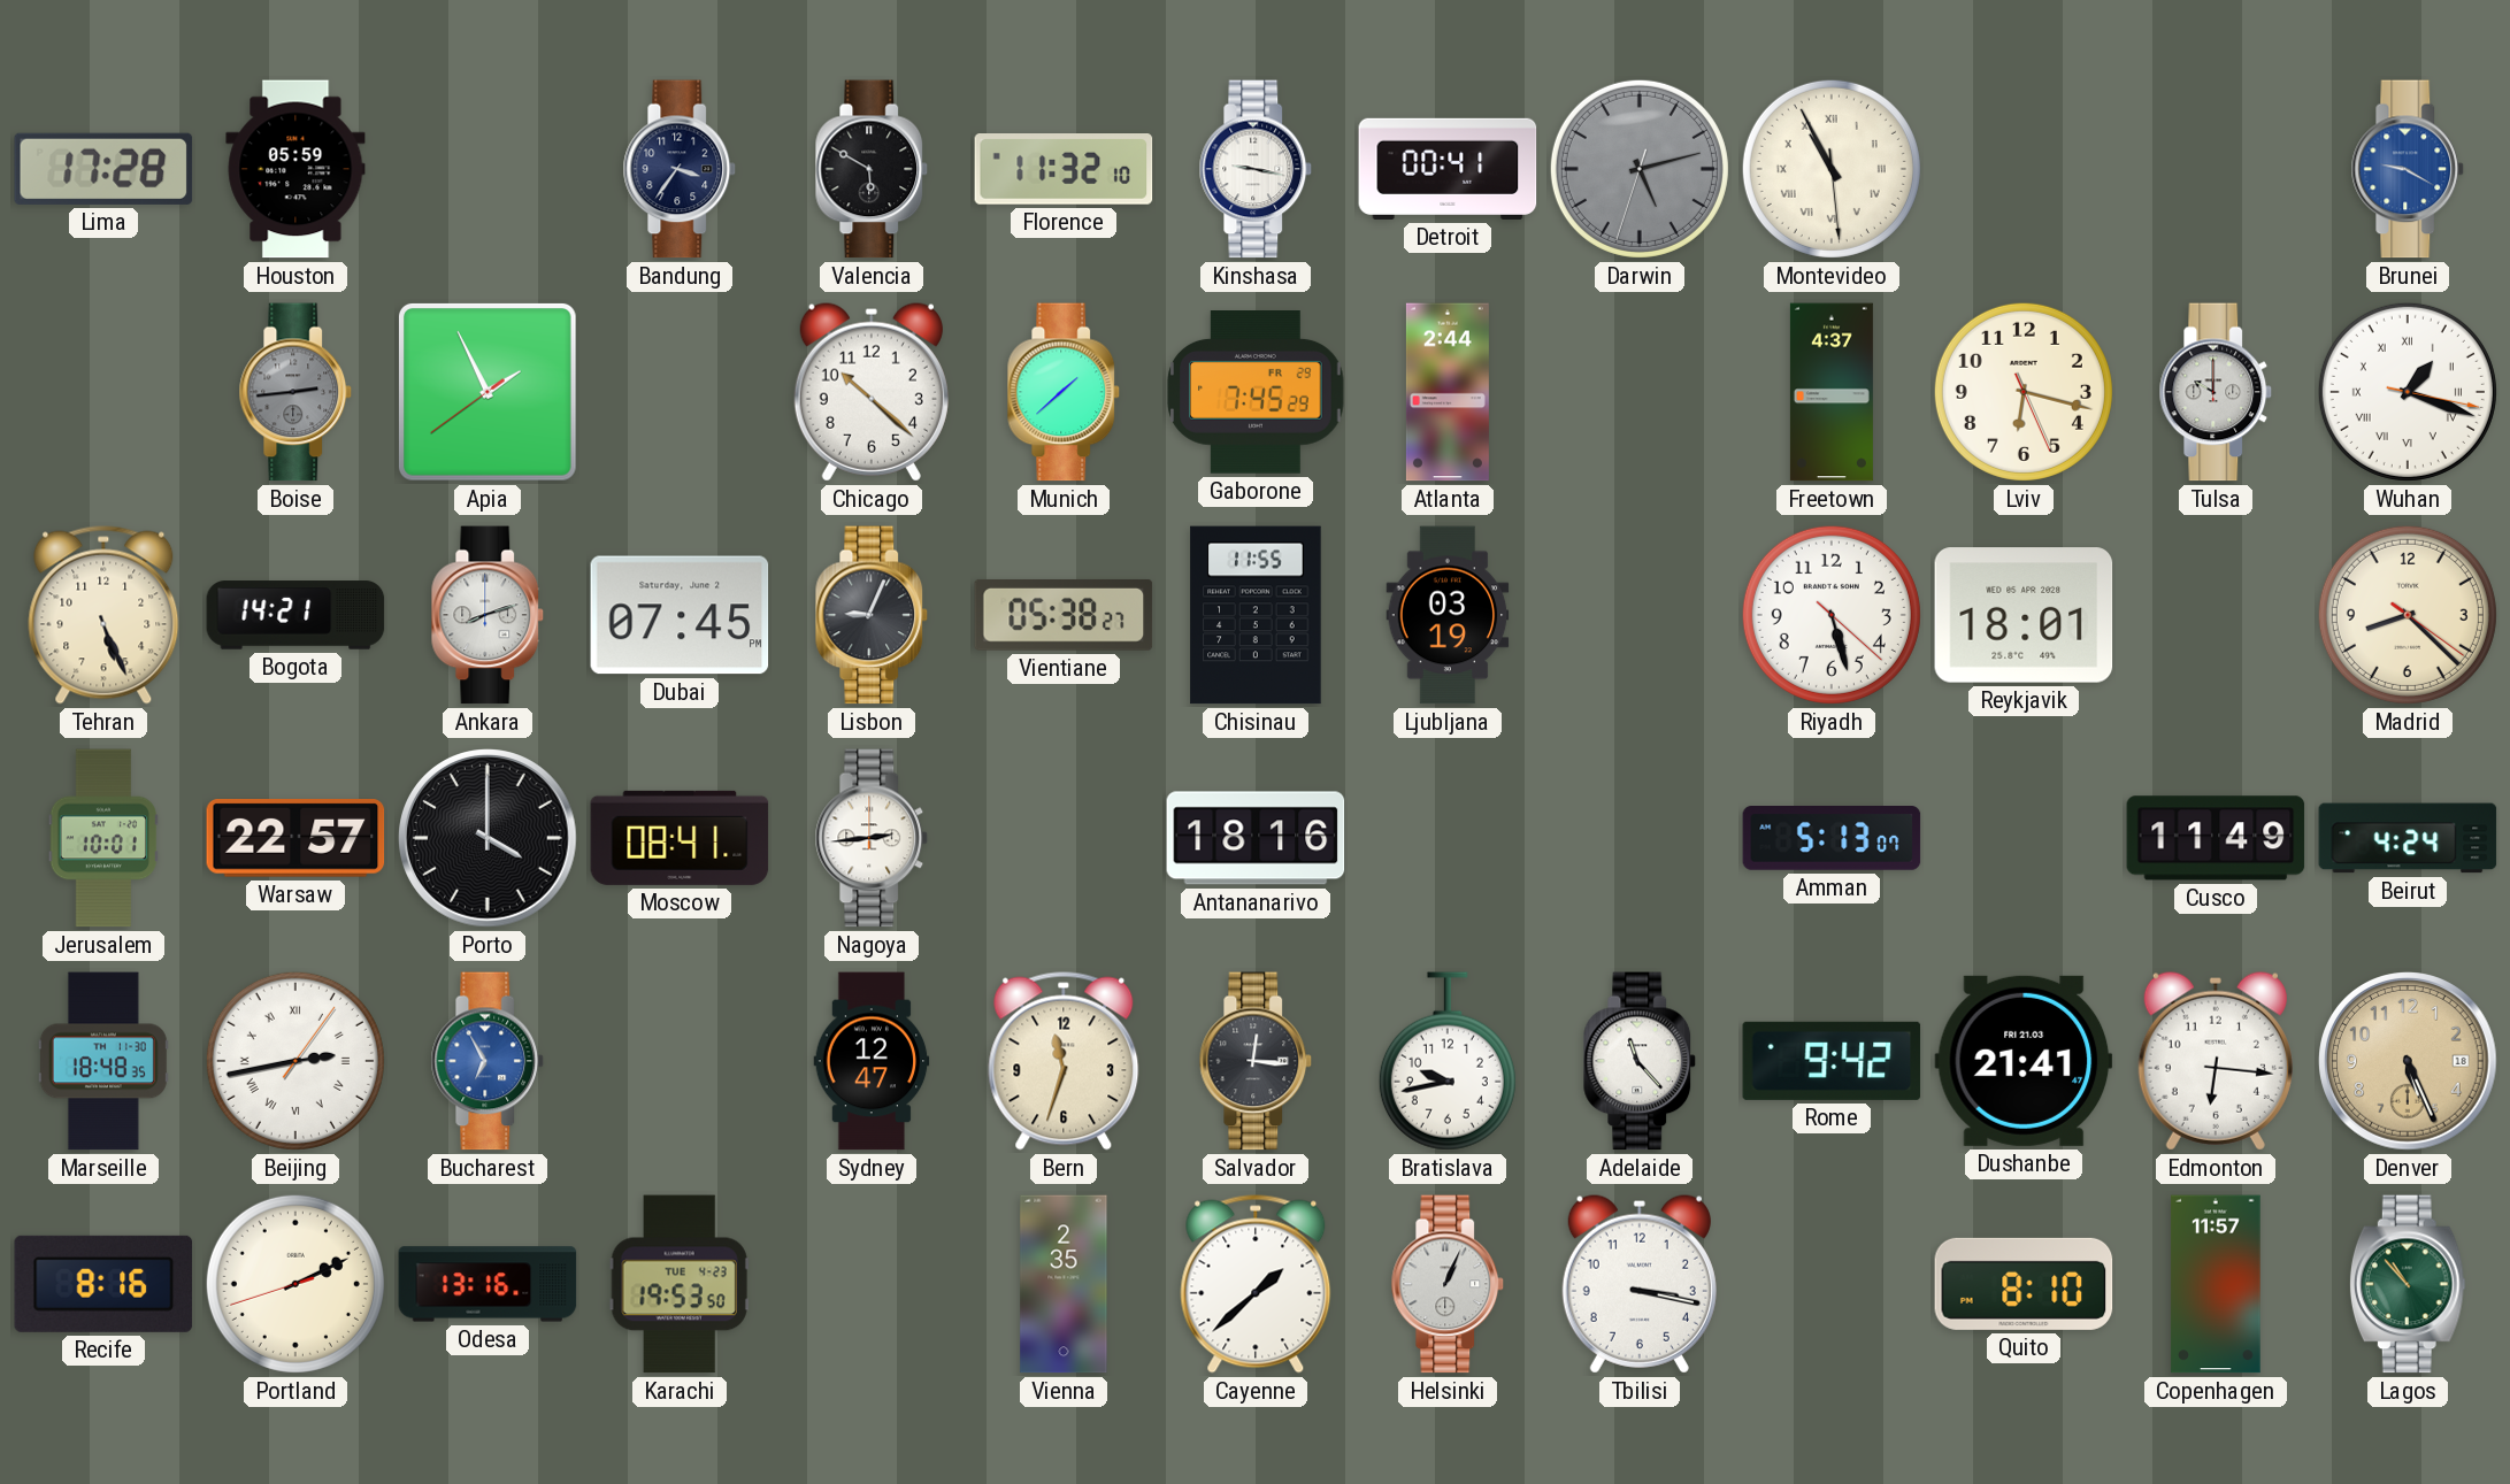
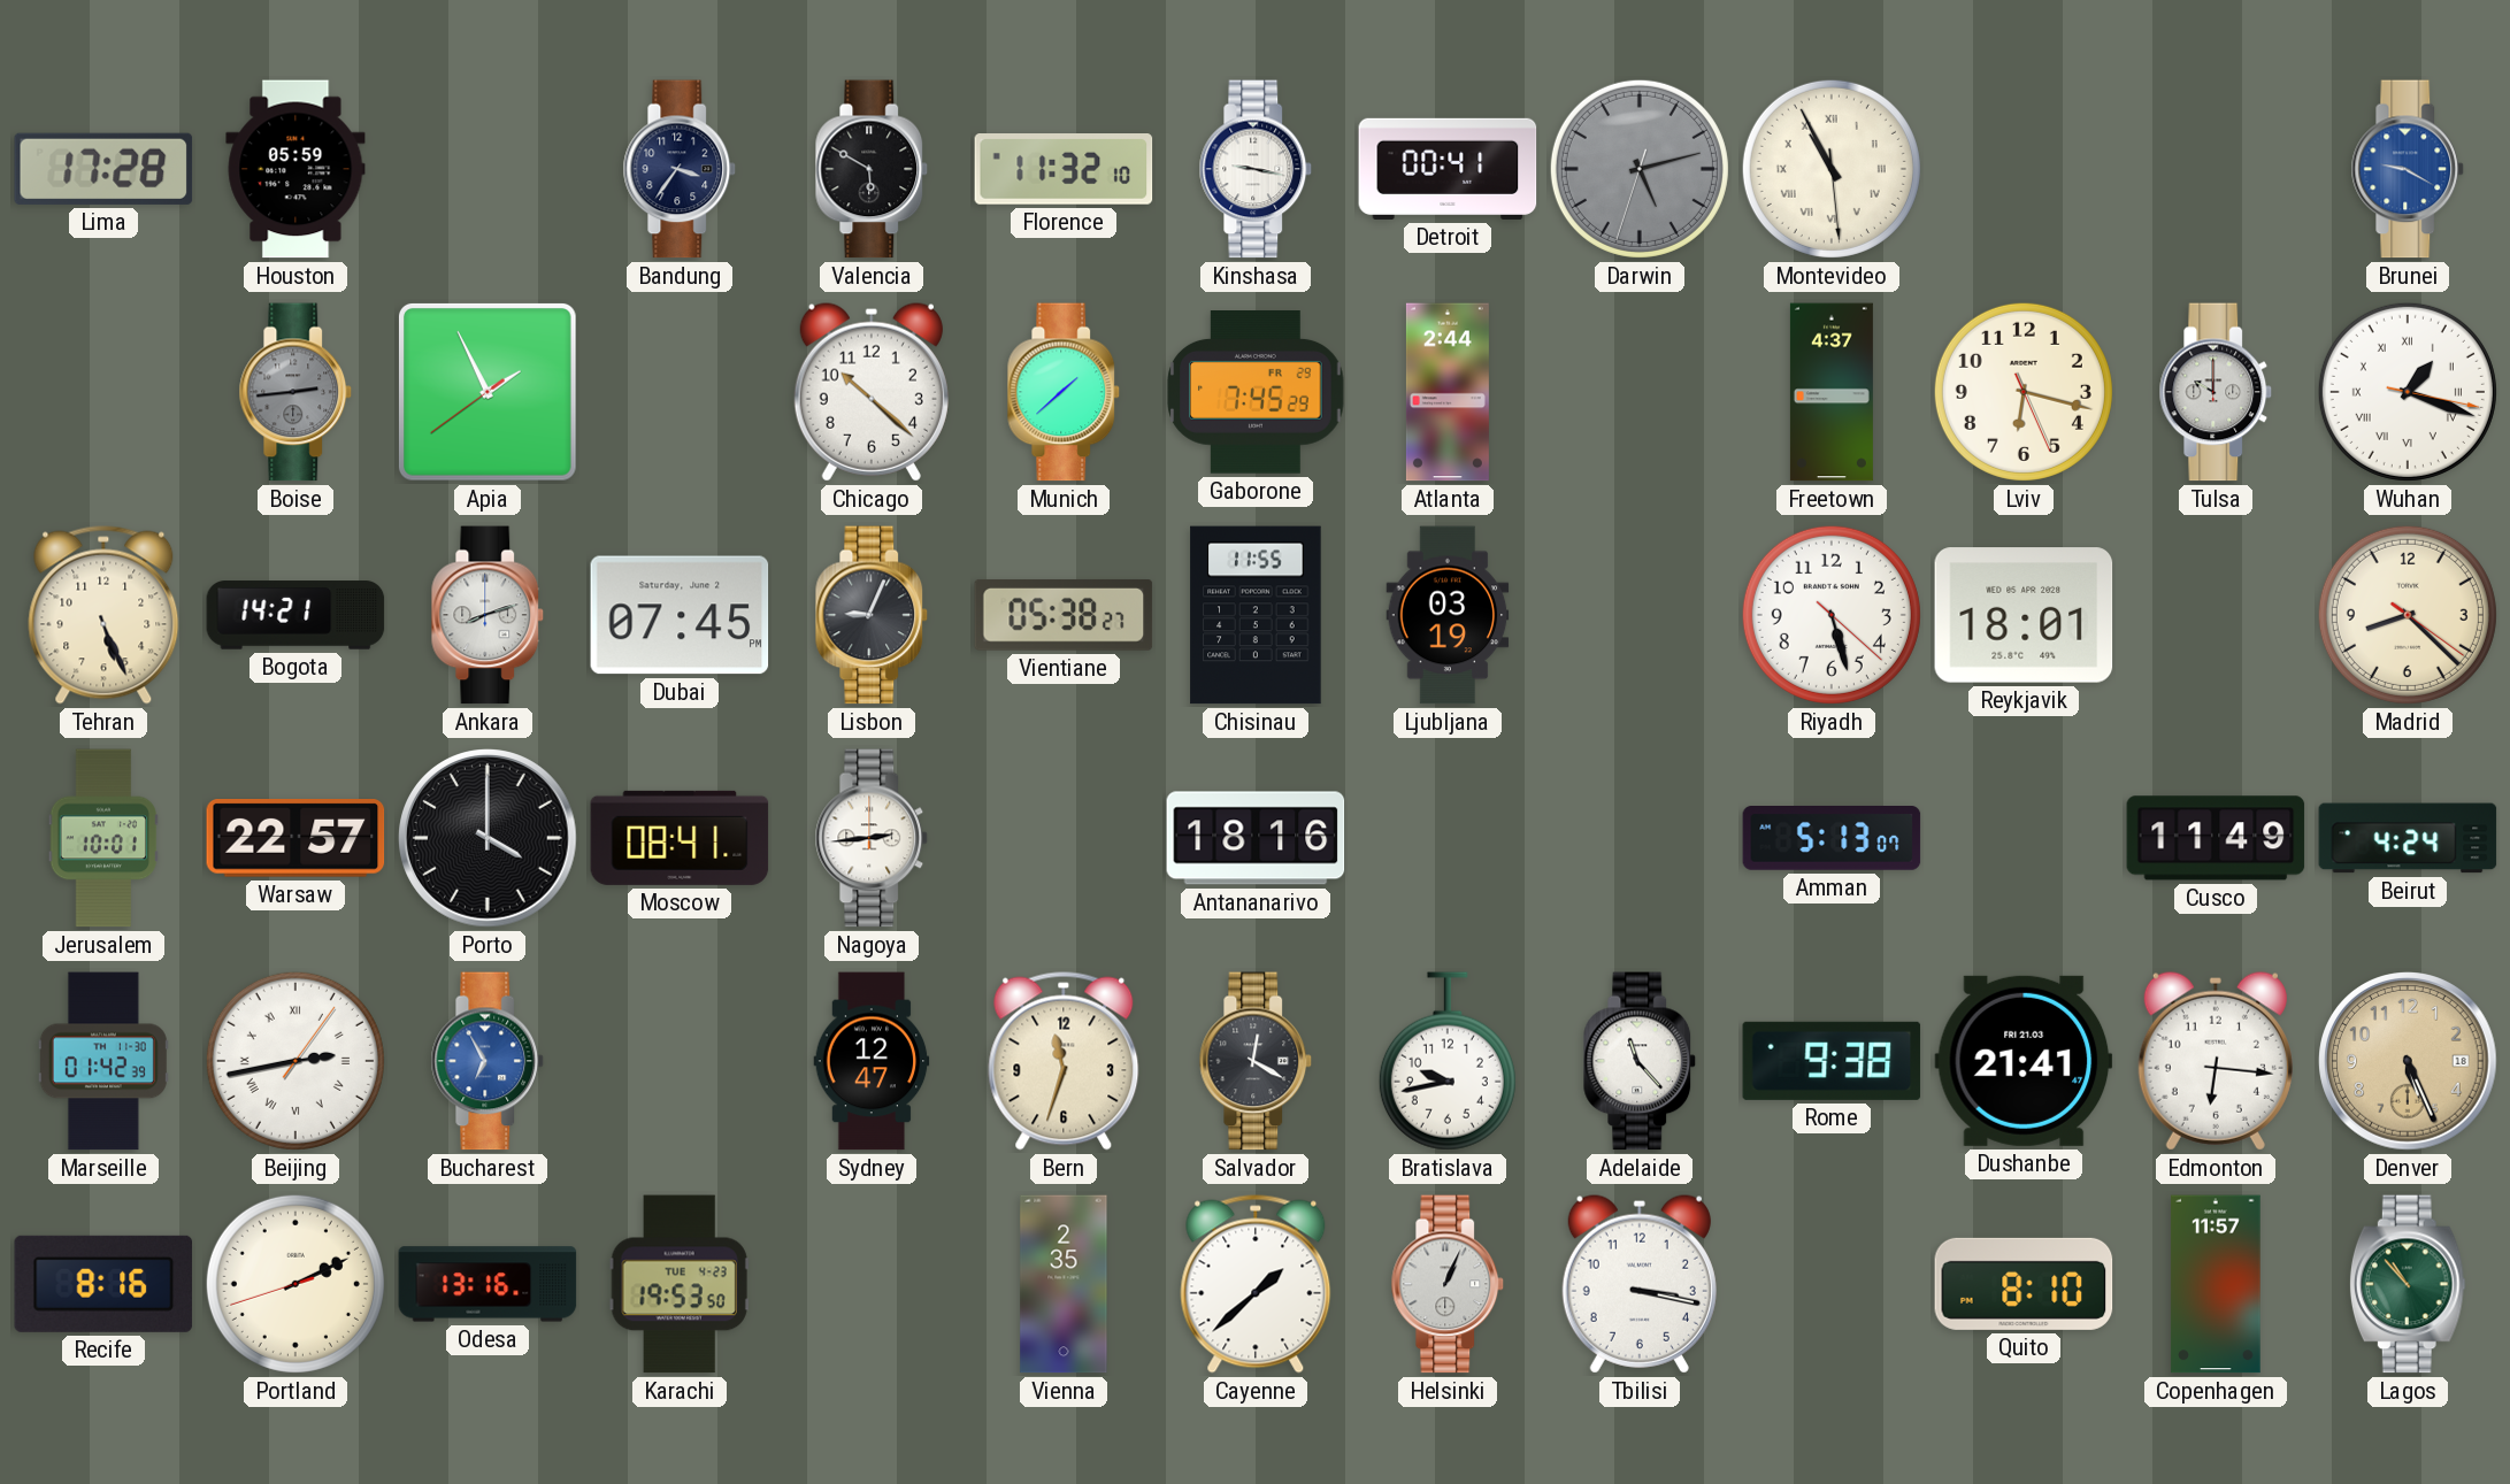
Marseille: 18:48 -> 01:42 (103, 1061)
Salvador: 12:16 -> 12:20 (1256, 1061)
Rome: 9:42 -> 9:38 (1832, 1061)
